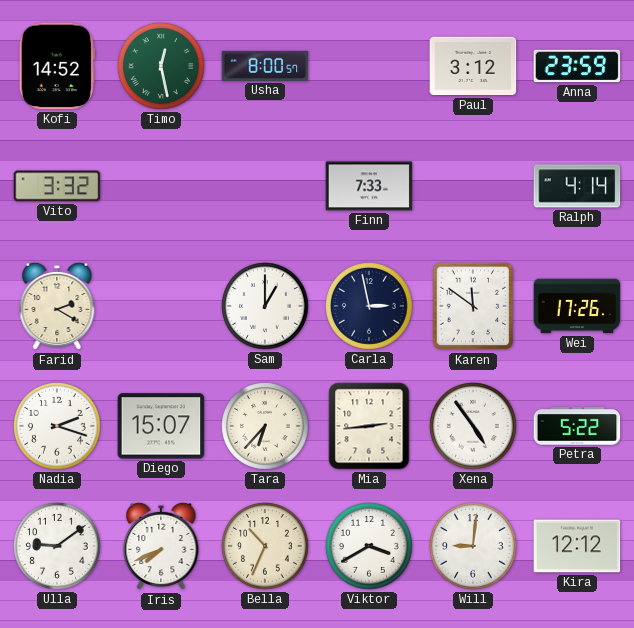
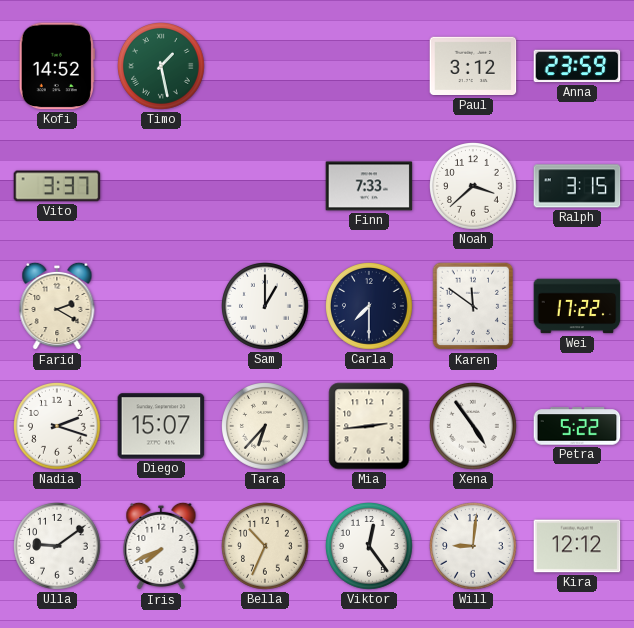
Timo: 12:28 -> 1:28 (162, 67)
Usha: 8:00 -> none (265, 66)
Vito: 3:32 -> 3:37 (57, 186)
Noah: none -> 3:38 (474, 187)
Ralph: 4:14 -> 3:15 (577, 186)
Carla: 2:58 -> 7:30 (370, 307)
Wei: 17:26 -> 17:22 (577, 306)
Viktor: 3:40 -> 12:24 (370, 547)
